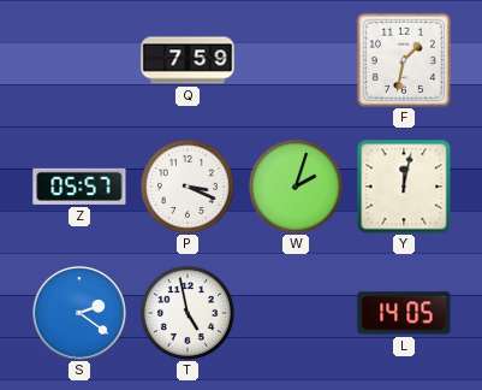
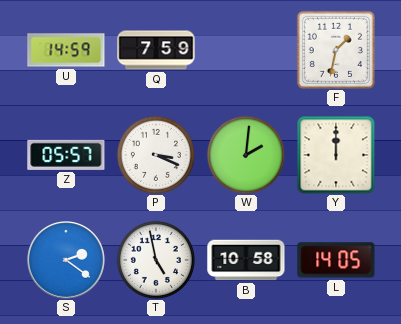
U: none -> 14:59 (66, 50)
W: 2:03 -> 2:01 (246, 155)
Y: 12:02 -> 12:00 (336, 155)
B: none -> 10:58 (246, 260)
